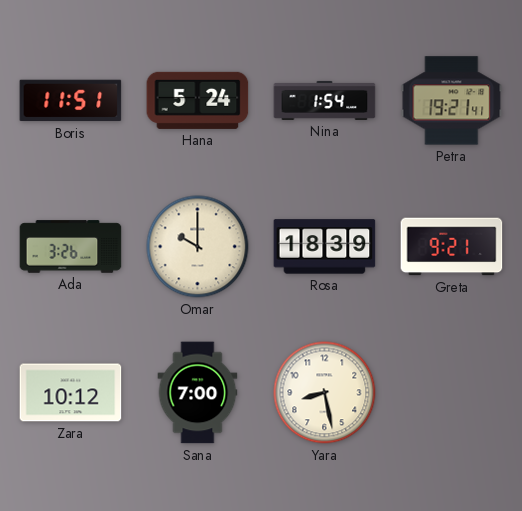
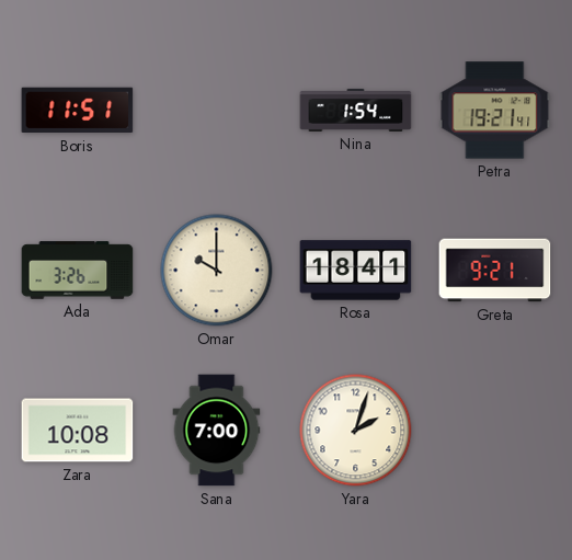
Hana: 5:24 -> none (198, 100)
Rosa: 18:39 -> 18:41 (356, 271)
Zara: 10:12 -> 10:08 (78, 431)
Yara: 8:28 -> 2:03 (356, 431)
